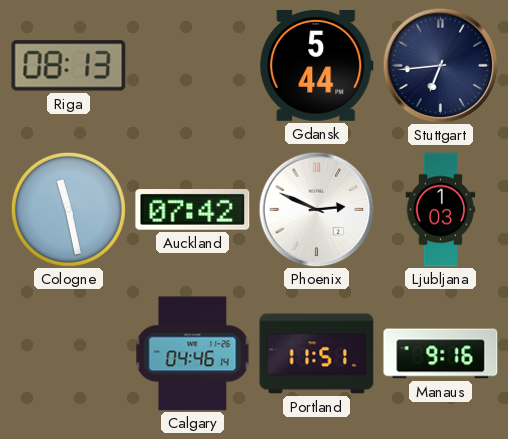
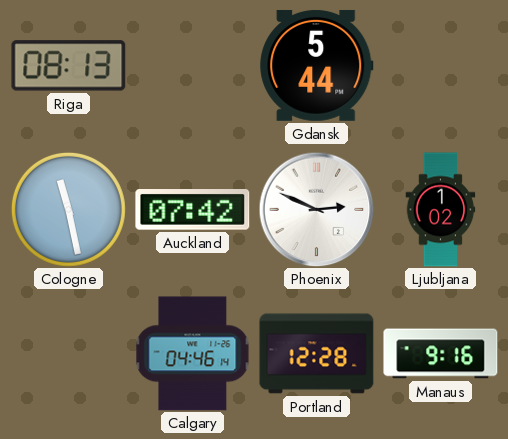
Stuttgart: 6:44 -> none (440, 65)
Ljubljana: 1:03 -> 1:02 (441, 210)
Portland: 11:51 -> 12:28 (317, 354)
